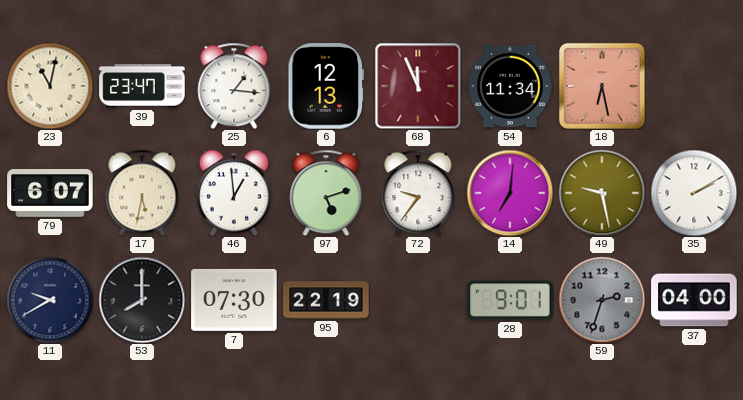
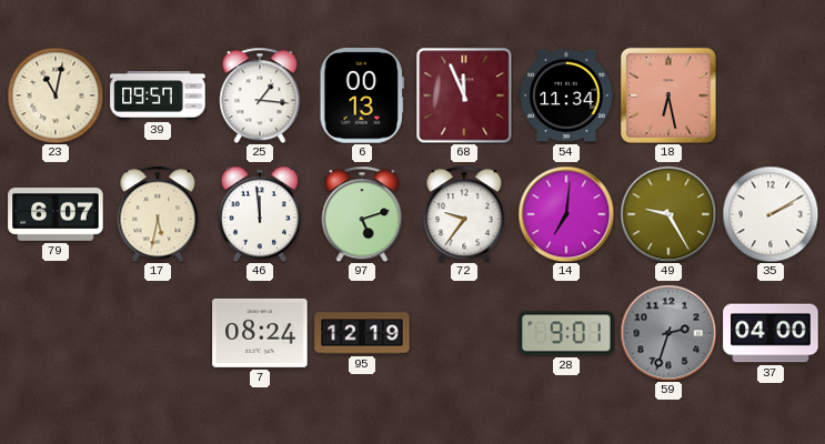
39: 23:47 -> 09:57 (158, 95)
6: 12:13 -> 00:13 (362, 95)
46: 12:59 -> 11:59 (260, 214)
49: 9:28 -> 9:25 (668, 214)
11: 9:40 -> none (50, 300)
53: 8:00 -> none (142, 300)
7: 07:30 -> 08:24 (260, 333)
95: 22:19 -> 12:19 (362, 333)
